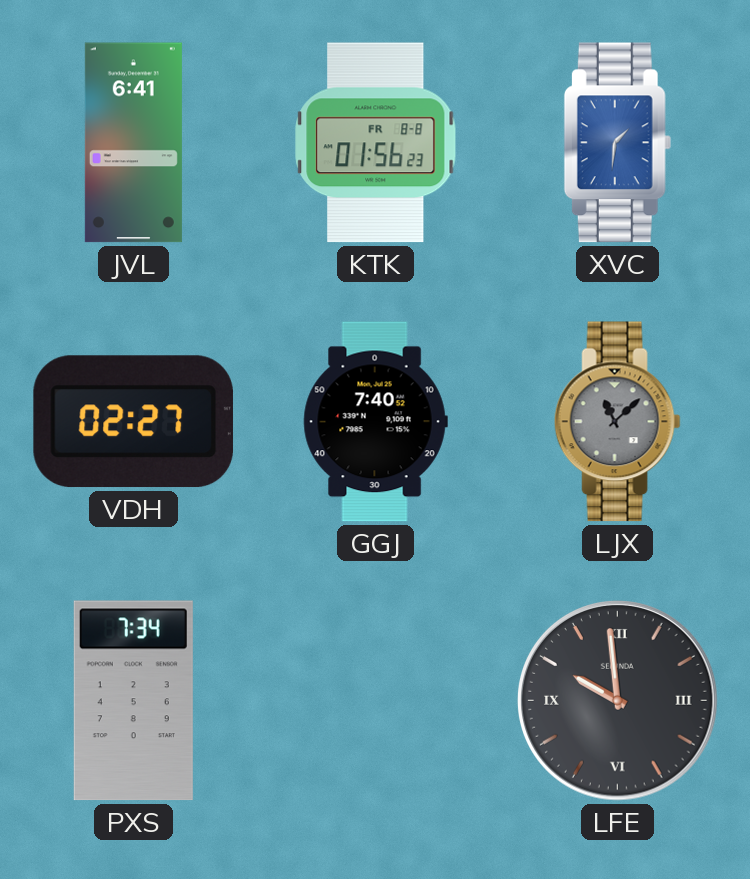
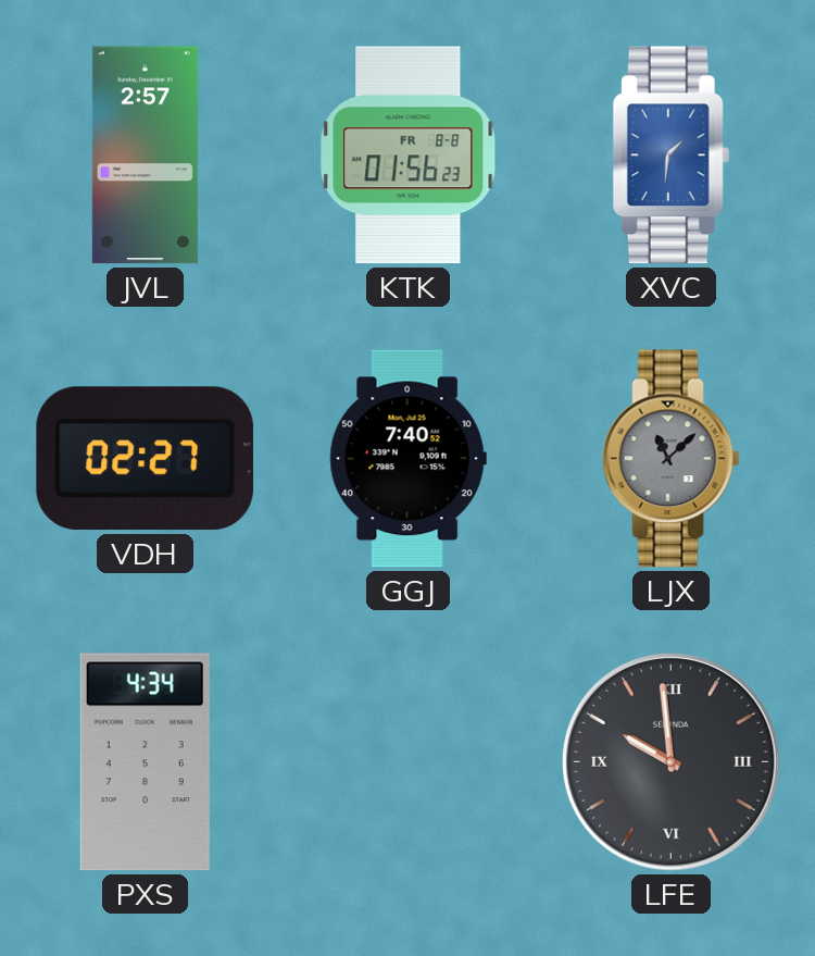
JVL: 6:41 -> 2:57 (145, 156)
PXS: 7:34 -> 4:34 (145, 762)
